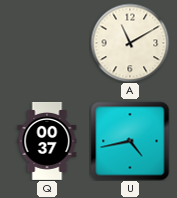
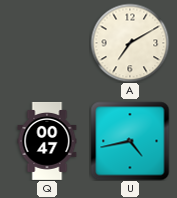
A: 11:10 -> 7:10 (130, 43)
Q: 00:37 -> 00:47 (47, 141)
